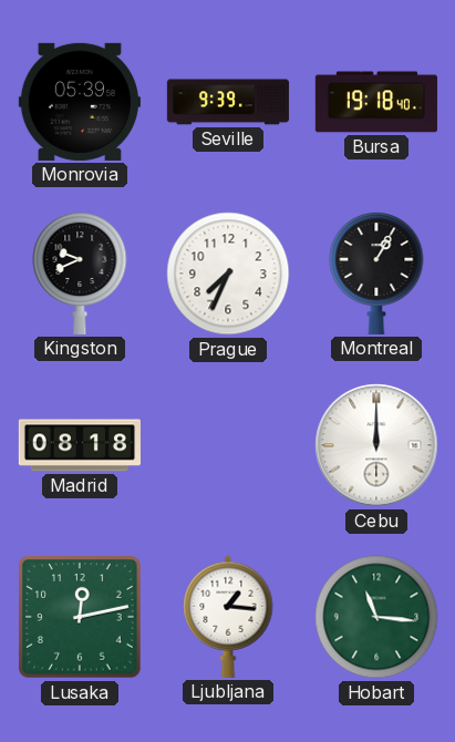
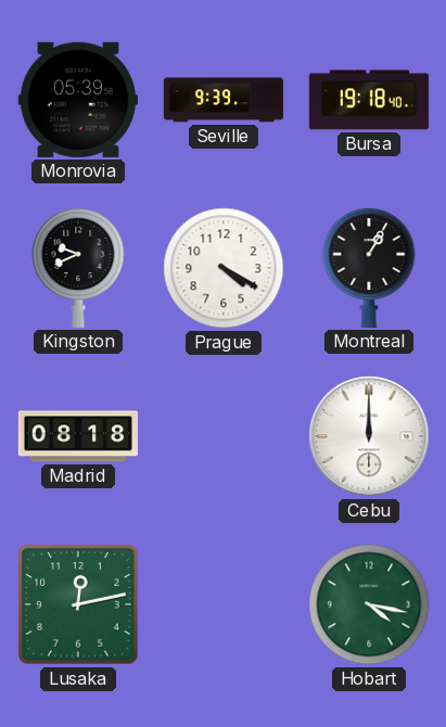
Prague: 7:34 -> 4:20 (224, 268)
Ljubljana: 1:16 -> none (228, 617)
Hobart: 11:16 -> 4:17 (369, 604)
